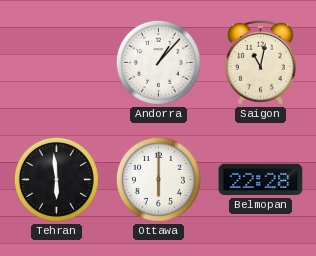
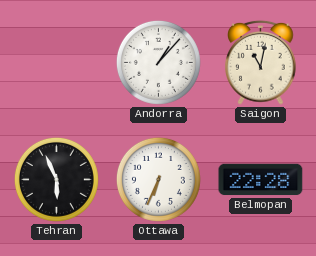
Tehran: 5:59 -> 5:56 (56, 179)
Ottawa: 6:00 -> 6:34 (158, 179)
